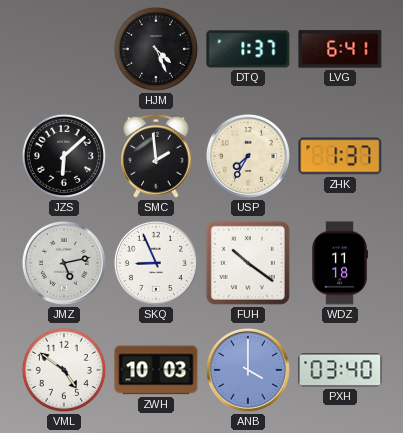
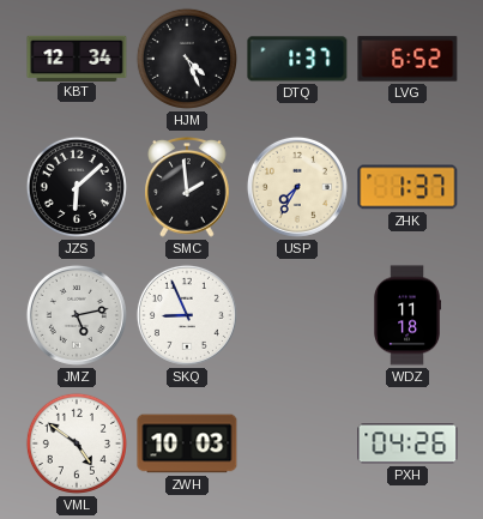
KBT: none -> 12:34 (77, 58)
LVG: 6:41 -> 6:52 (407, 59)
FUH: 10:21 -> none (248, 263)
ANB: 4:00 -> none (248, 370)
PXH: 03:40 -> 04:26 (407, 443)
